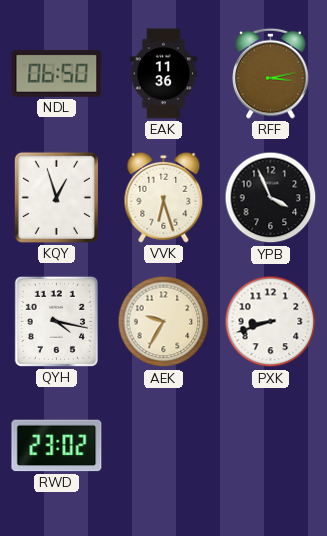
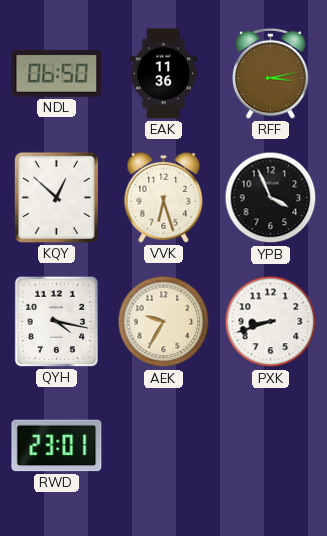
KQY: 12:57 -> 12:52 (56, 197)
RWD: 23:02 -> 23:01 (57, 446)
